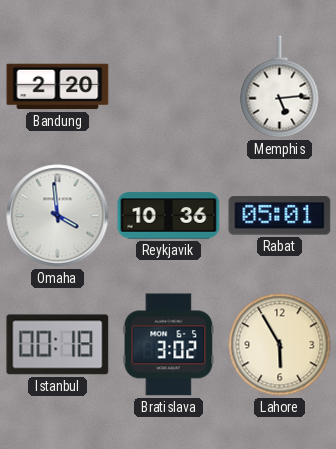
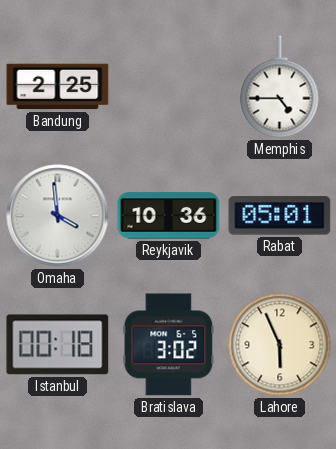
Bandung: 2:20 -> 2:25 (58, 87)
Memphis: 5:14 -> 4:45 (280, 87)
Lahore: 5:55 -> 5:56 (280, 345)
